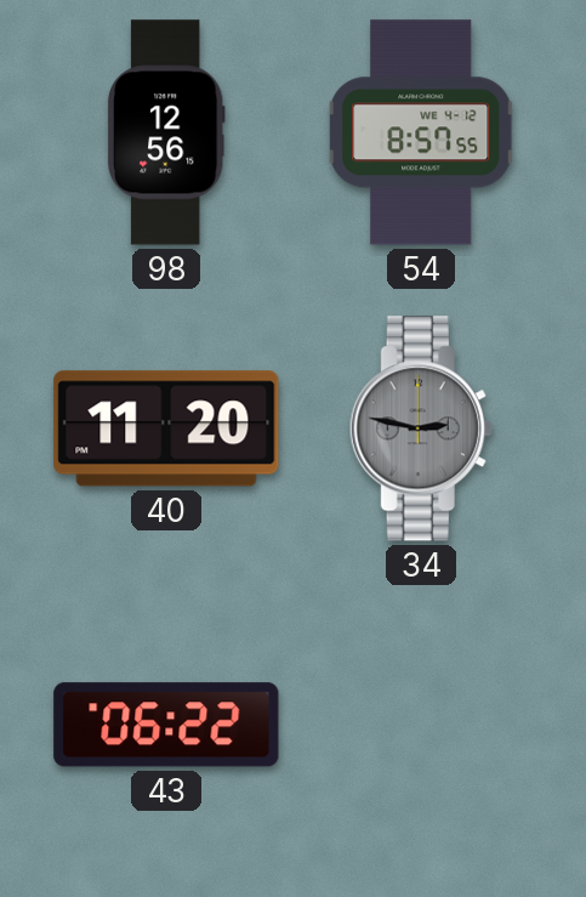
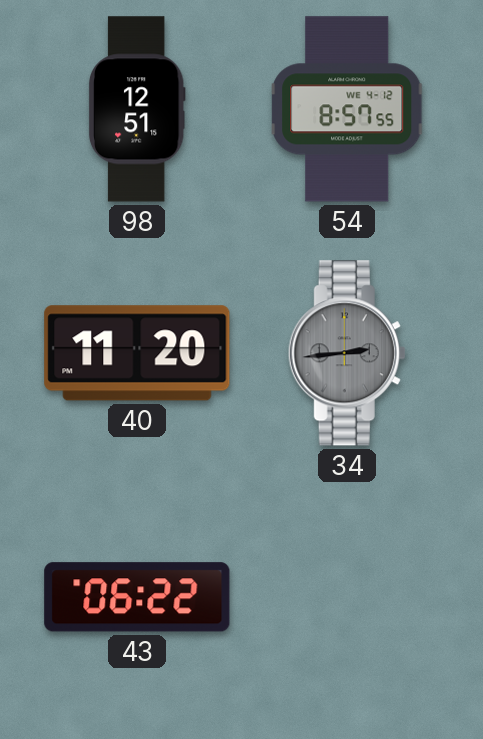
98: 12:56 -> 12:51 (137, 109)
34: 2:47 -> 2:44 (347, 353)
